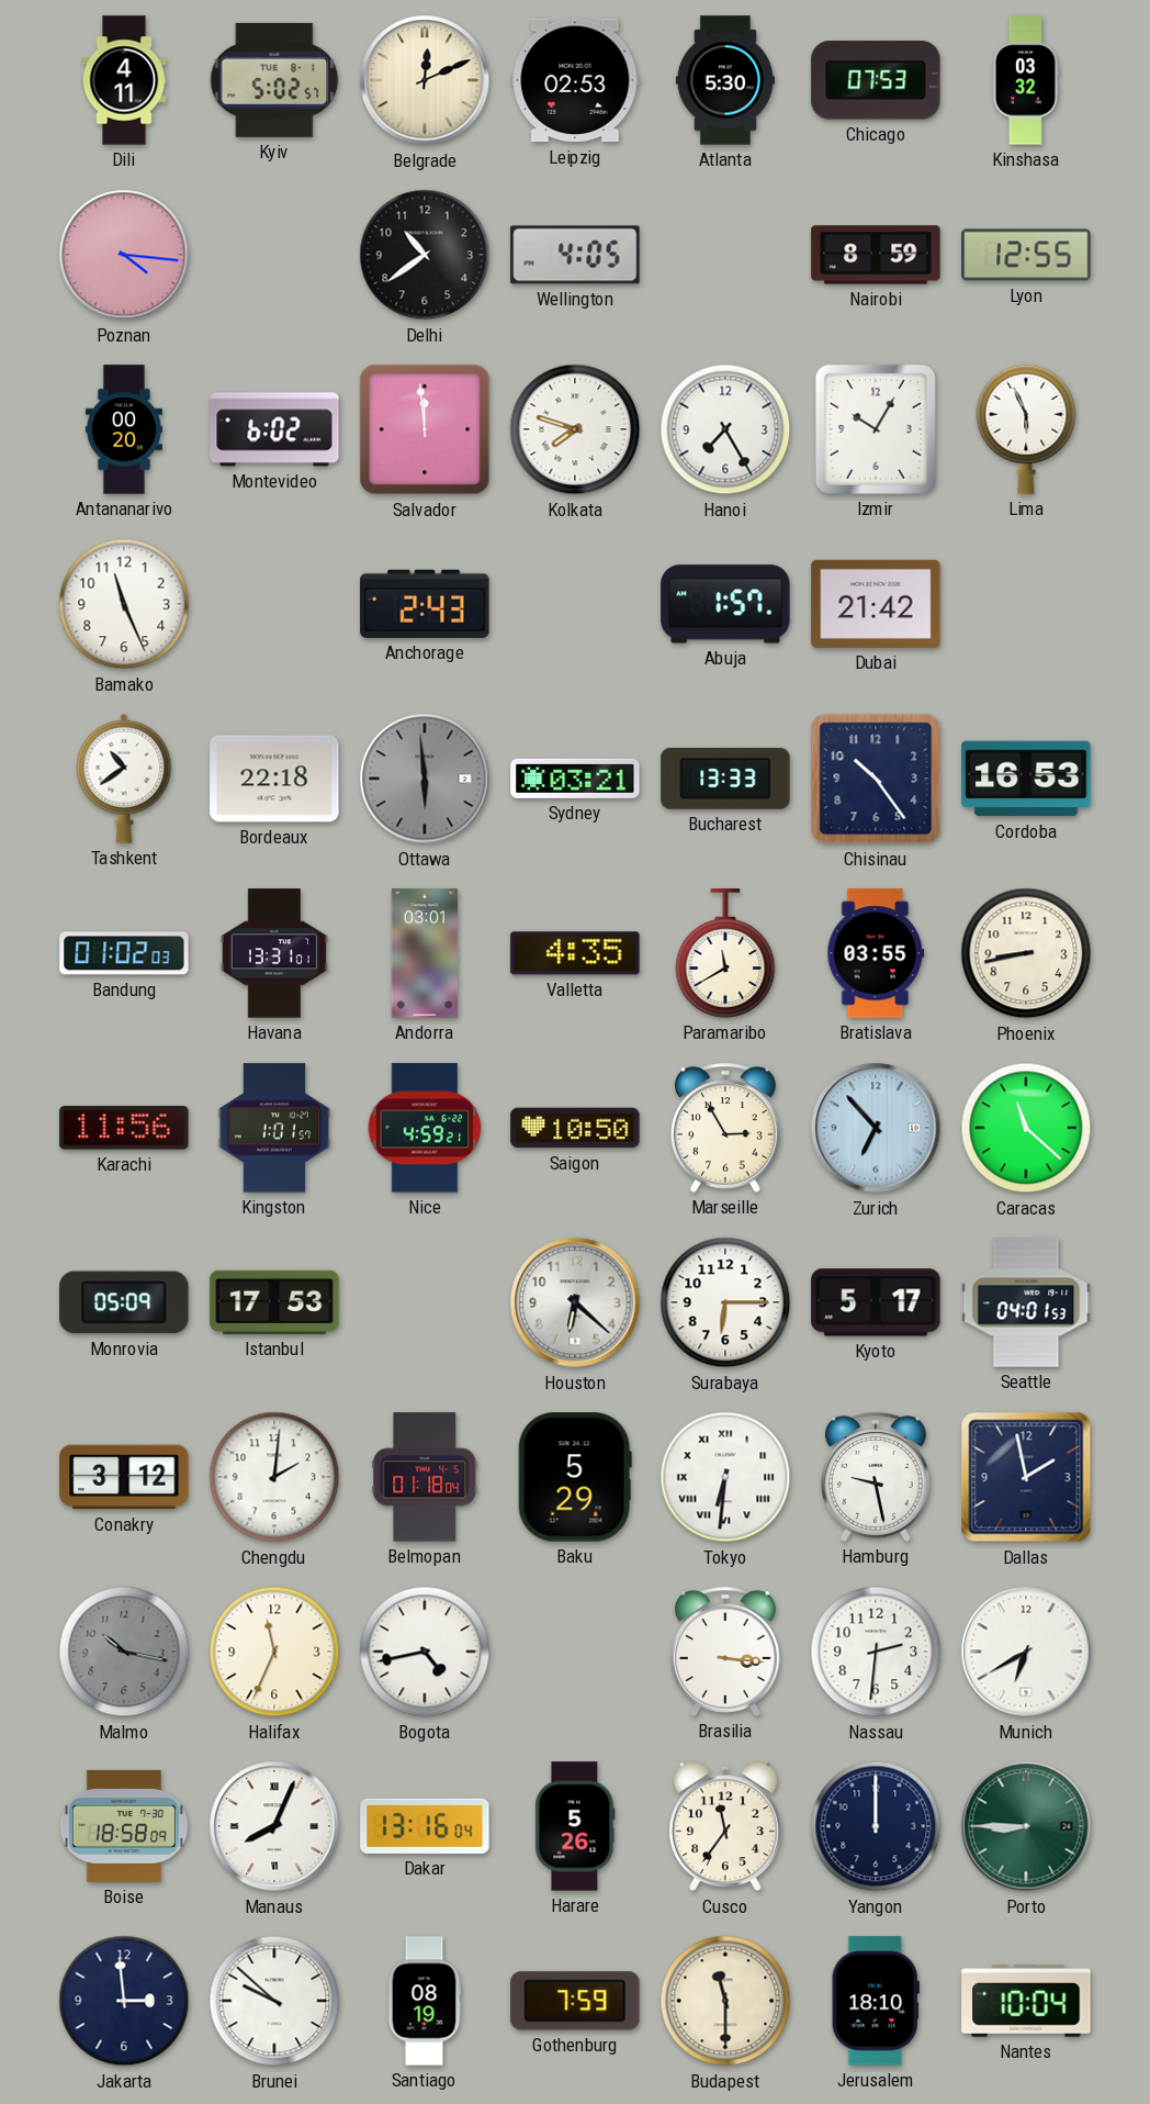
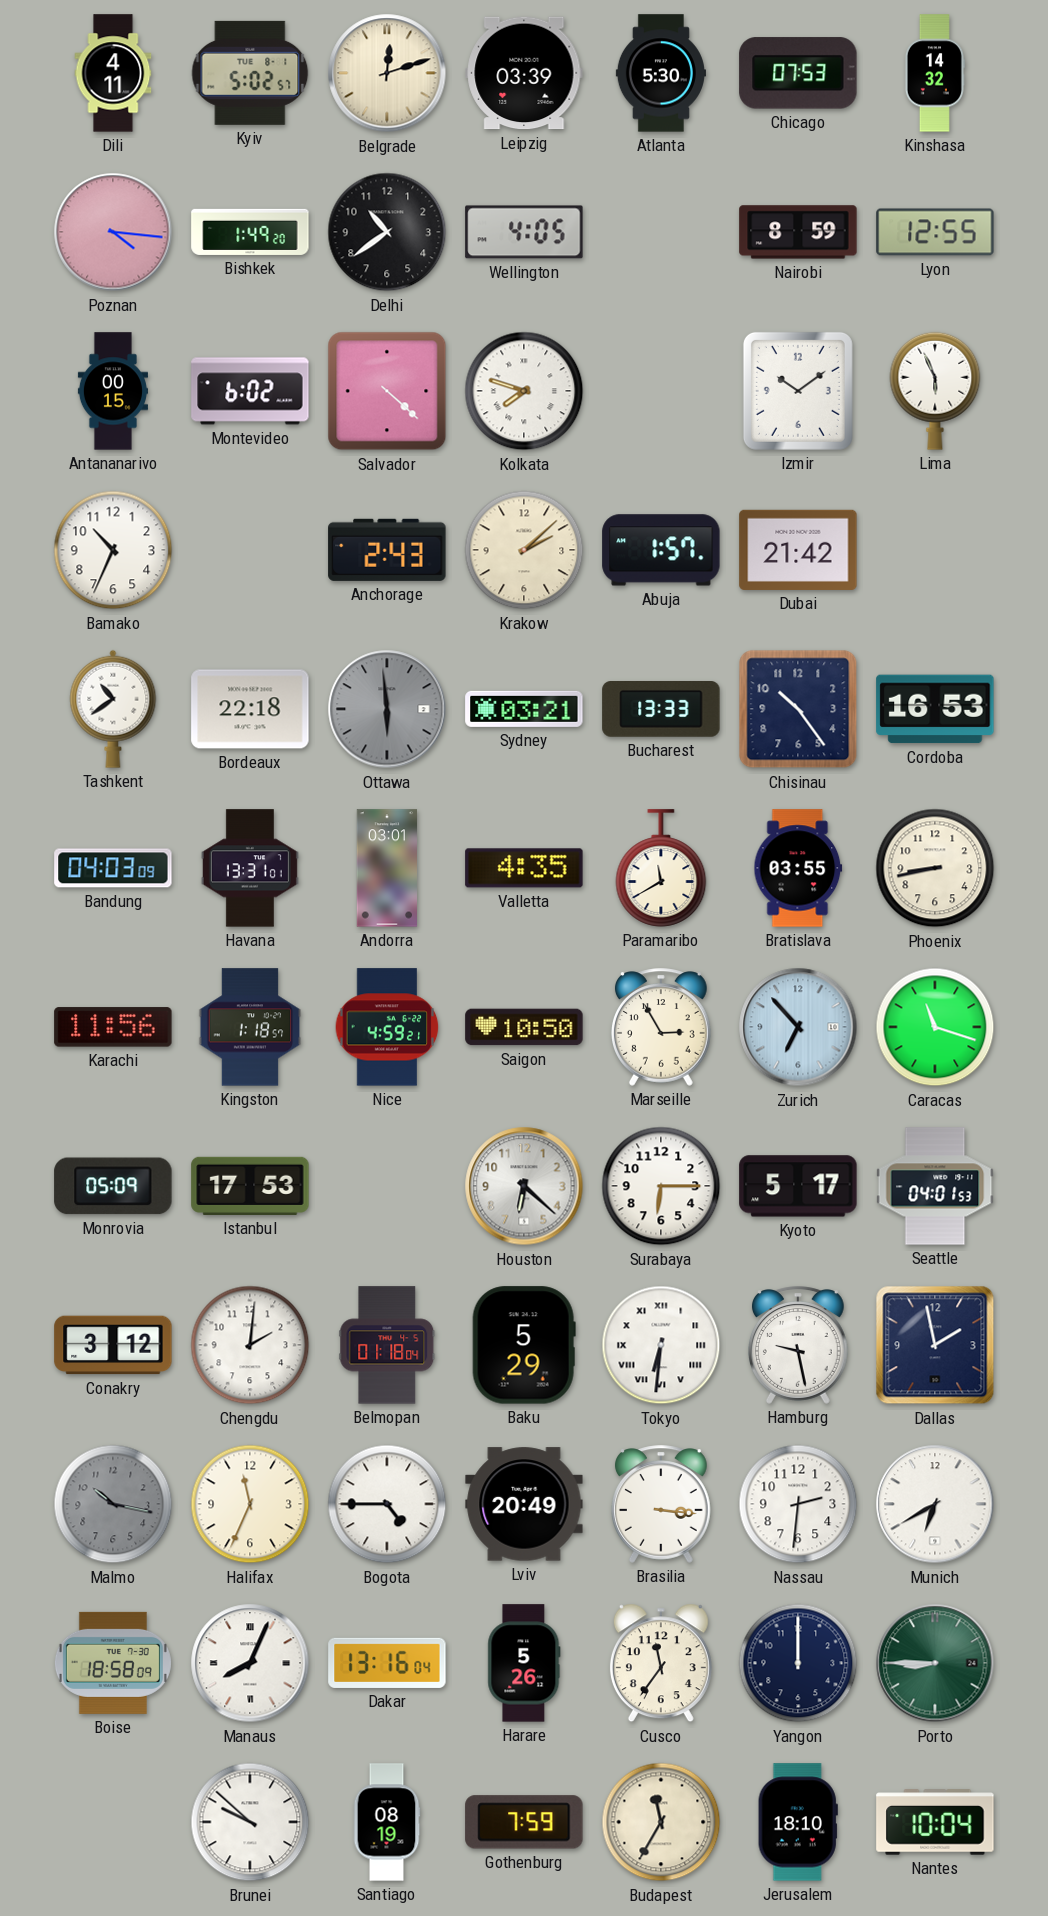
Belgrade: 12:11 -> 12:12 (387, 73)
Leipzig: 02:53 -> 03:39 (524, 73)
Kinshasa: 03:32 -> 14:32 (934, 73)
Bishkek: none -> 1:49 (250, 232)
Antananarivo: 00:20 -> 00:15 (113, 391)
Salvador: 11:59 -> 4:22 (387, 391)
Hanoi: 7:25 -> none (725, 429)
Izmir: 10:05 -> 10:09 (798, 391)
Bamako: 11:26 -> 10:34 (113, 550)
Krakow: none -> 2:08 (524, 550)
Bandung: 01:02 -> 04:03 (113, 868)
Kingston: 1:01 -> 1:18 (250, 1027)
Caracas: 11:22 -> 11:18 (935, 1027)
Bogota: 4:43 -> 4:45 (387, 1504)
Lviv: none -> 20:49 (524, 1504)
Jakarta: 2:59 -> none (124, 2001)
Budapest: 11:30 -> 11:35 (661, 1822)
